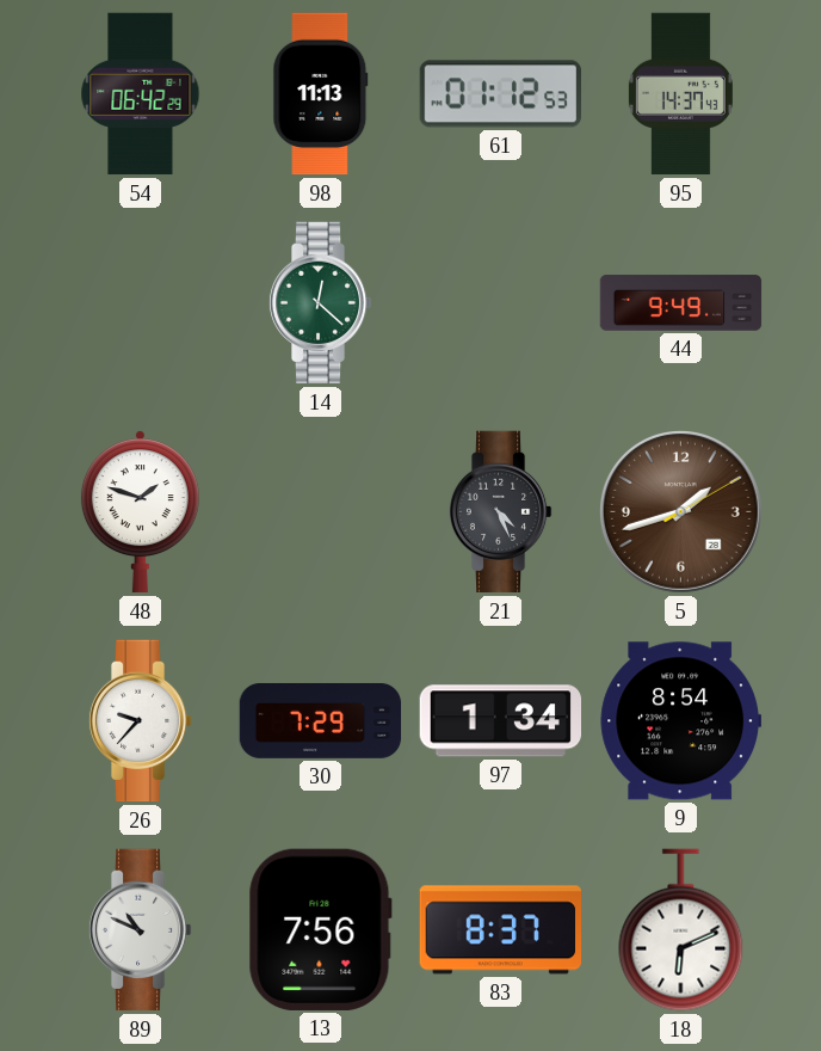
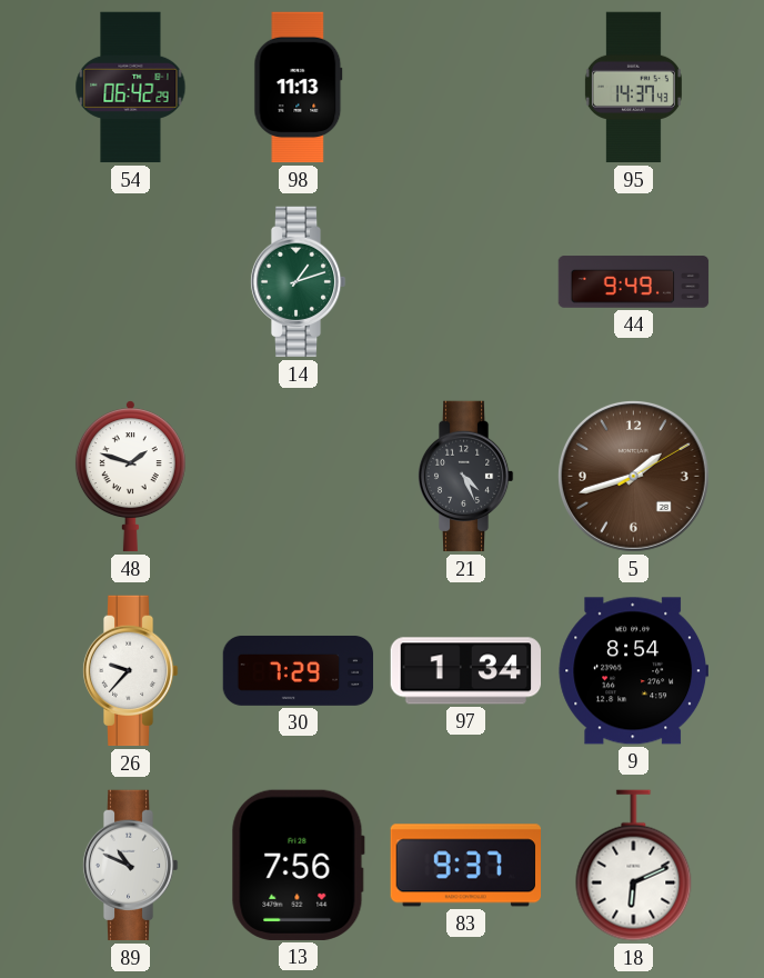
61: 01:12 -> none (500, 94)
14: 12:22 -> 1:12 (298, 282)
83: 8:37 -> 9:37 (465, 866)
